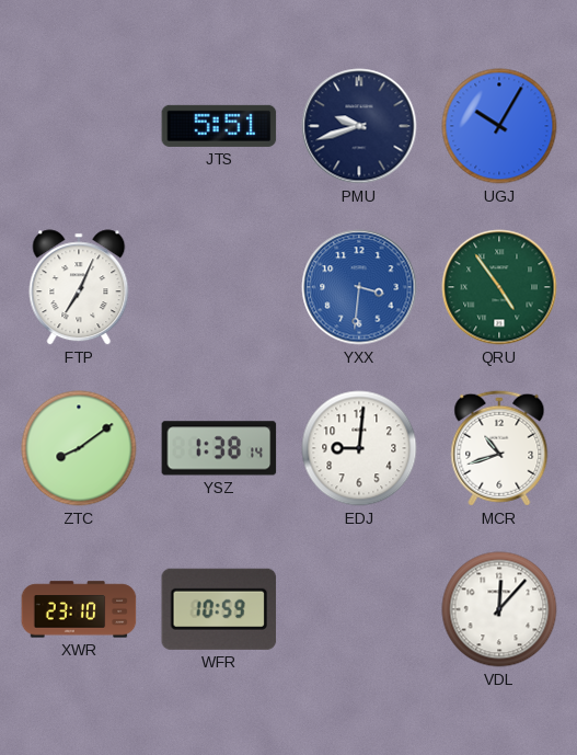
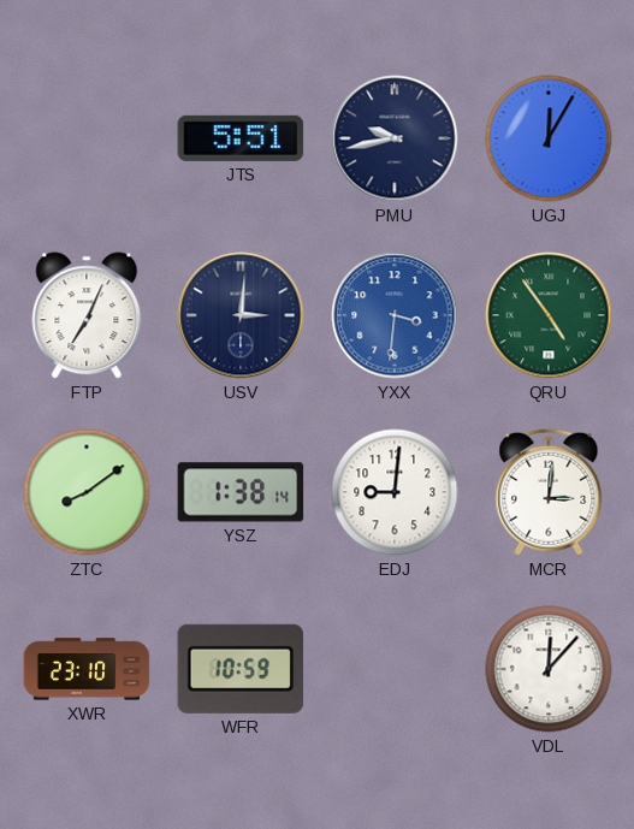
PMU: 9:42 -> 9:43 (395, 138)
UGJ: 10:05 -> 12:05 (549, 138)
USV: none -> 3:01 (241, 315)
MCR: 10:42 -> 3:01 (549, 492)
